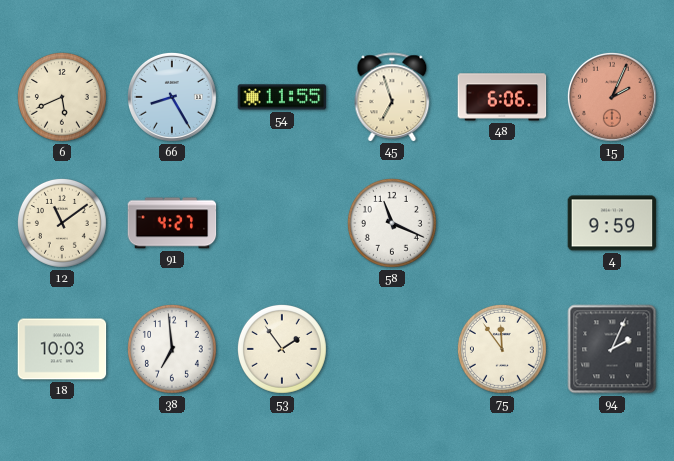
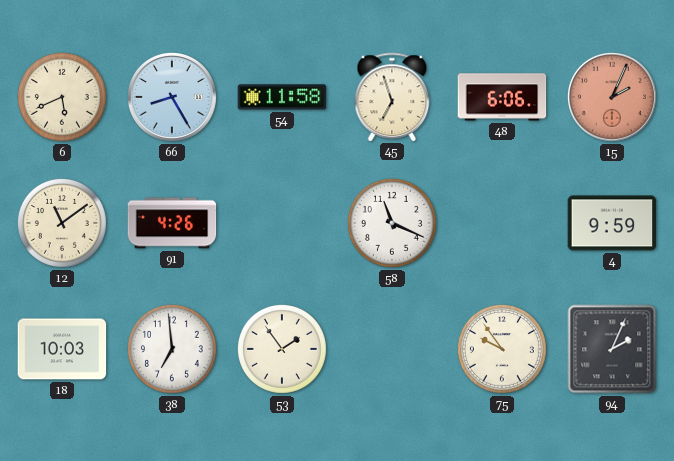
54: 11:55 -> 11:58 (282, 97)
91: 4:27 -> 4:26 (172, 223)
75: 11:54 -> 9:54 (502, 349)
